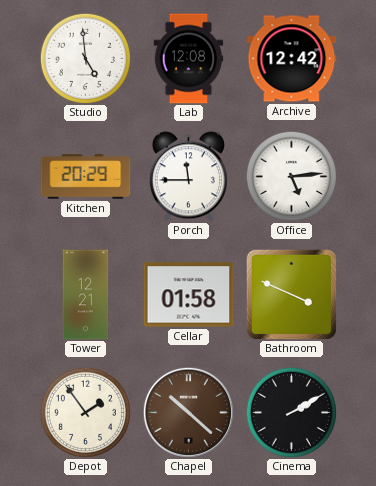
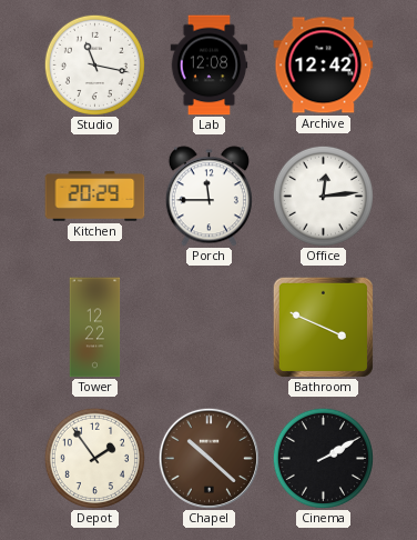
Studio: 4:59 -> 11:17 (94, 64)
Office: 5:14 -> 12:14 (323, 196)
Tower: 12:21 -> 12:22 (95, 328)
Cellar: 01:58 -> none (189, 295)
